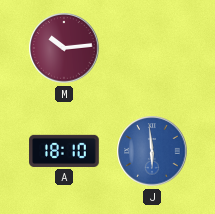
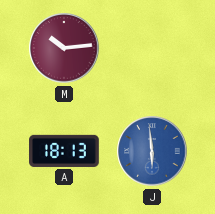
A: 18:10 -> 18:13 (64, 151)
